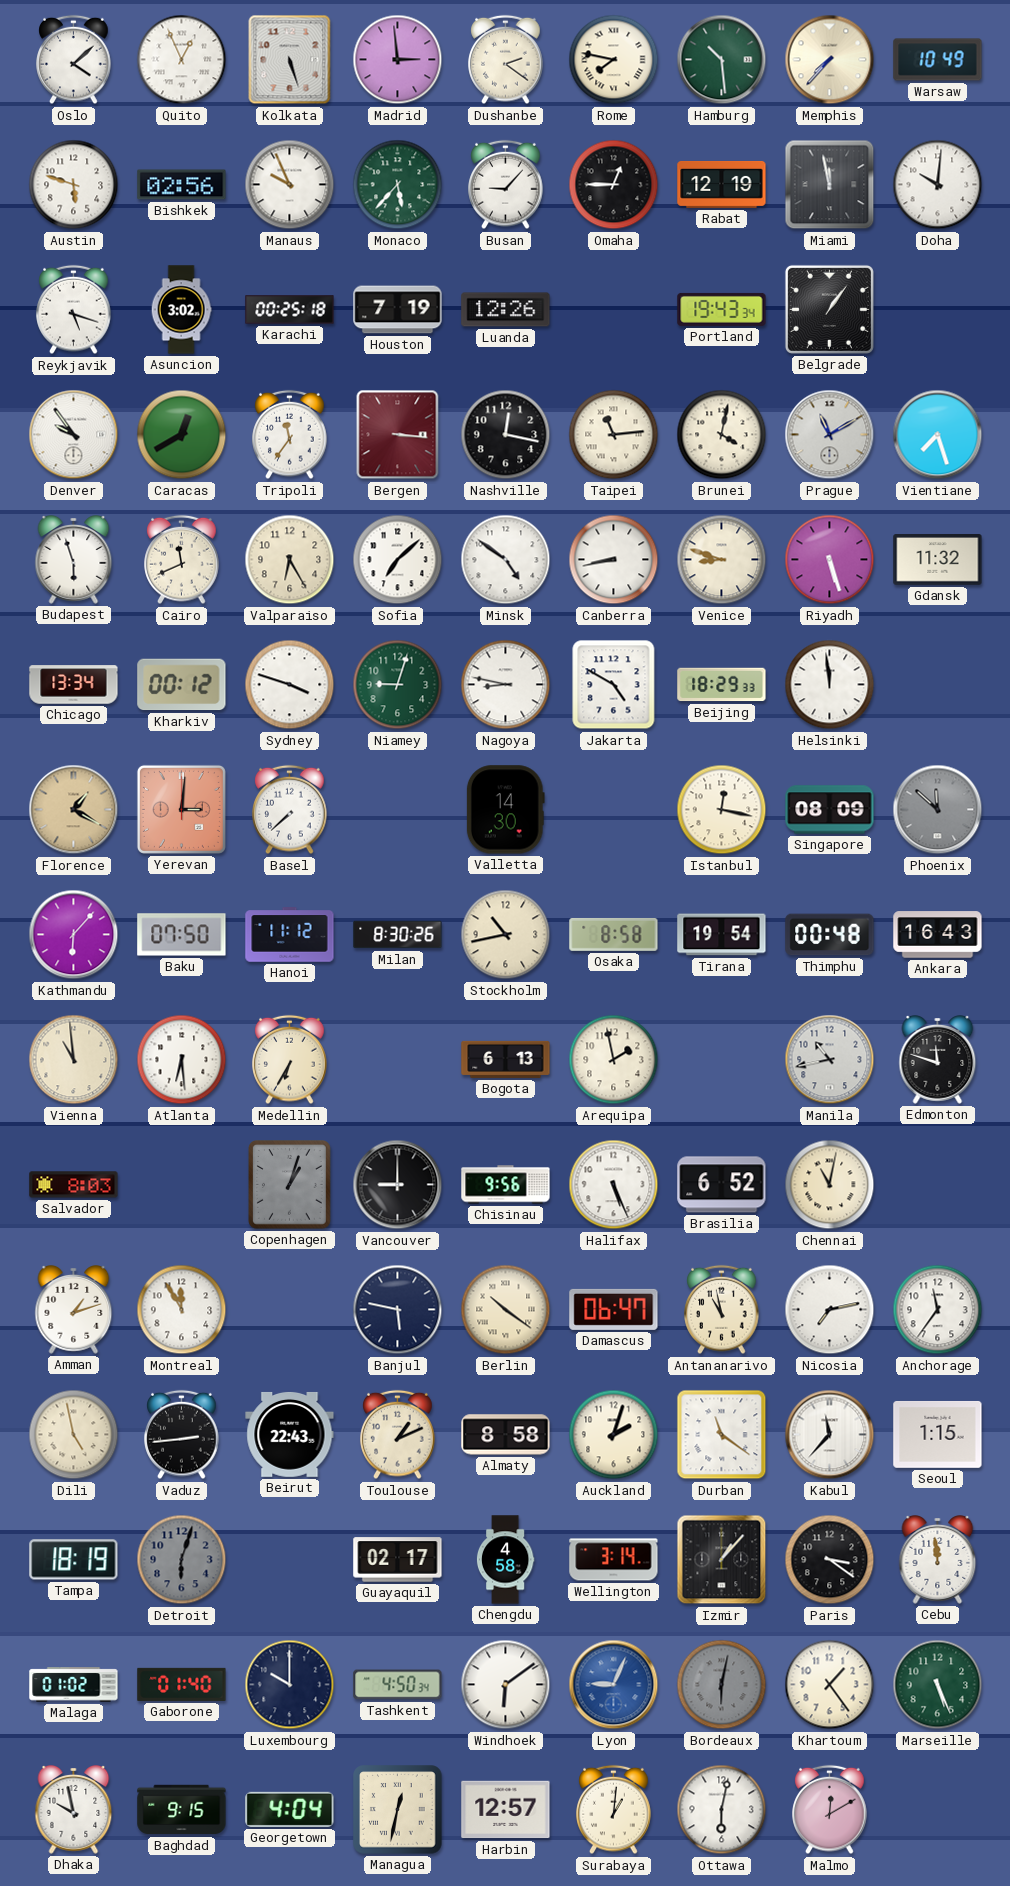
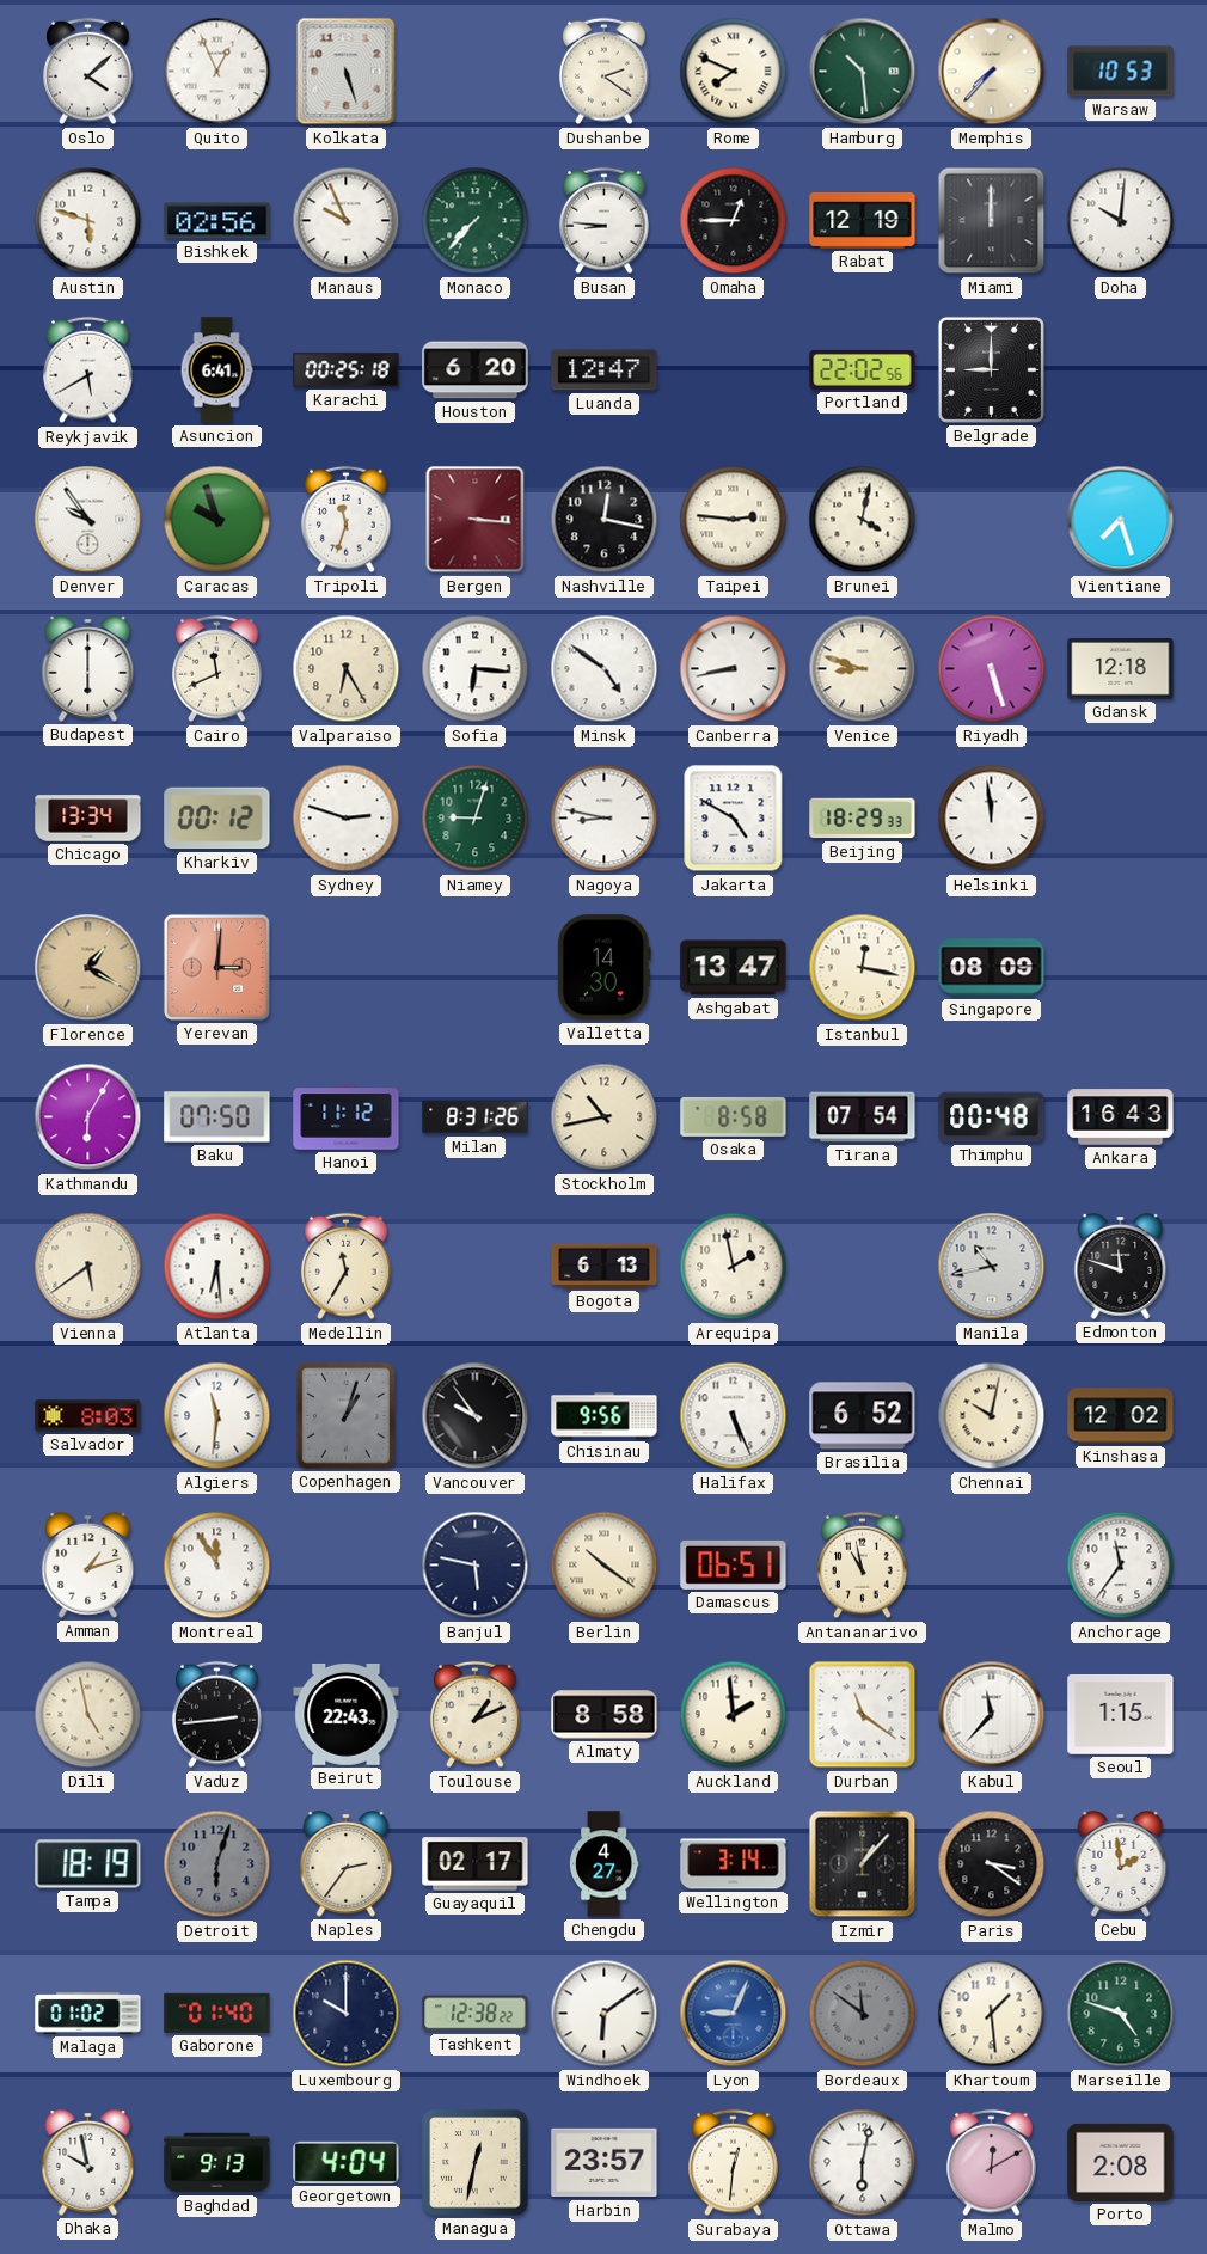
Madrid: 2:59 -> none (398, 60)
Rome: 7:47 -> 7:49 (734, 72)
Warsaw: 10:49 -> 10:53 (1121, 72)
Monaco: 5:37 -> 7:37 (476, 221)
Busan: 9:07 -> 8:46 (605, 221)
Miami: 11:58 -> 12:00 (992, 221)
Reykjavik: 5:18 -> 5:40 (88, 370)
Asuncion: 3:02 -> 6:41 (216, 370)
Houston: 7:19 -> 6:20 (476, 370)
Luanda: 12:26 -> 12:47 (605, 370)
Portland: 19:43 -> 22:02 (863, 369)
Belgrade: 1:06 -> 9:00 (991, 369)
Caracas: 12:40 -> 9:57 (217, 520)
Tripoli: 11:36 -> 11:33 (347, 520)
Taipei: 11:14 -> 2:46 (734, 520)
Prague: 11:10 -> none (830, 435)
Budapest: 5:57 -> 6:00 (88, 669)
Sofia: 7:08 -> 6:16 (476, 669)
Gdansk: 11:32 -> 12:18 (1121, 669)
Sydney: 3:48 -> 2:48 (347, 819)
Basel: 7:38 -> none (290, 810)
Ashgabat: none -> 13:47 (734, 968)
Phoenix: 11:52 -> none (938, 810)
Kathmandu: 6:07 -> 6:05 (88, 1117)
Milan: 8:30 -> 8:31 (476, 1117)
Tirana: 19:54 -> 07:54 (863, 1117)
Vienna: 10:59 -> 5:39 (88, 1267)
Medellin: 6:35 -> 11:35 (347, 1267)
Algiers: none -> 11:31 (217, 1416)
Vancouver: 9:00 -> 9:54 (476, 1416)
Chennai: 11:02 -> 10:02 (992, 1416)
Kinshasa: none -> 12:02 (1121, 1416)
Damascus: 06:47 -> 06:51 (734, 1564)
Nicosia: 7:13 -> none (830, 1310)
Auckland: 2:03 -> 1:59 (734, 1715)
Naples: none -> 2:36 (347, 1864)
Chengdu: 4:58 -> 4:27 (603, 1864)
Cebu: 11:59 -> 1:59 (1121, 1864)
Tashkent: 4:50 -> 12:38 (476, 2014)
Bordeaux: 6:02 -> 11:51 (863, 2014)
Khartoum: 1:24 -> 1:29 (992, 2014)
Marseille: 5:26 -> 4:48 (1121, 2014)
Baghdad: 9:15 -> 9:13 (217, 2163)
Harbin: 12:57 -> 23:57 (605, 2163)
Surabaya: 1:01 -> 12:31 (734, 2163)
Porto: none -> 2:08 (1121, 2162)
